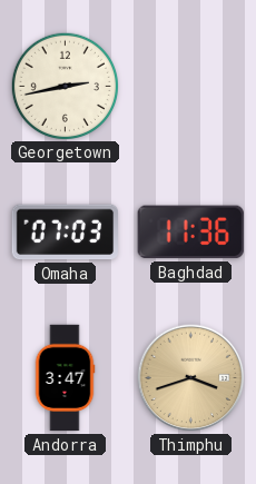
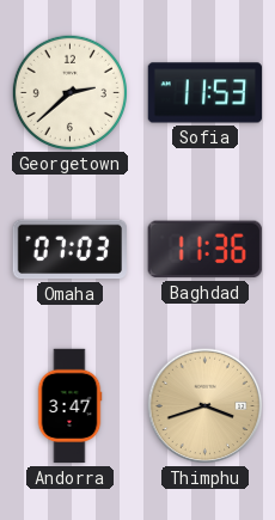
Georgetown: 2:43 -> 2:38 (69, 92)
Sofia: none -> 11:53 (206, 93)
